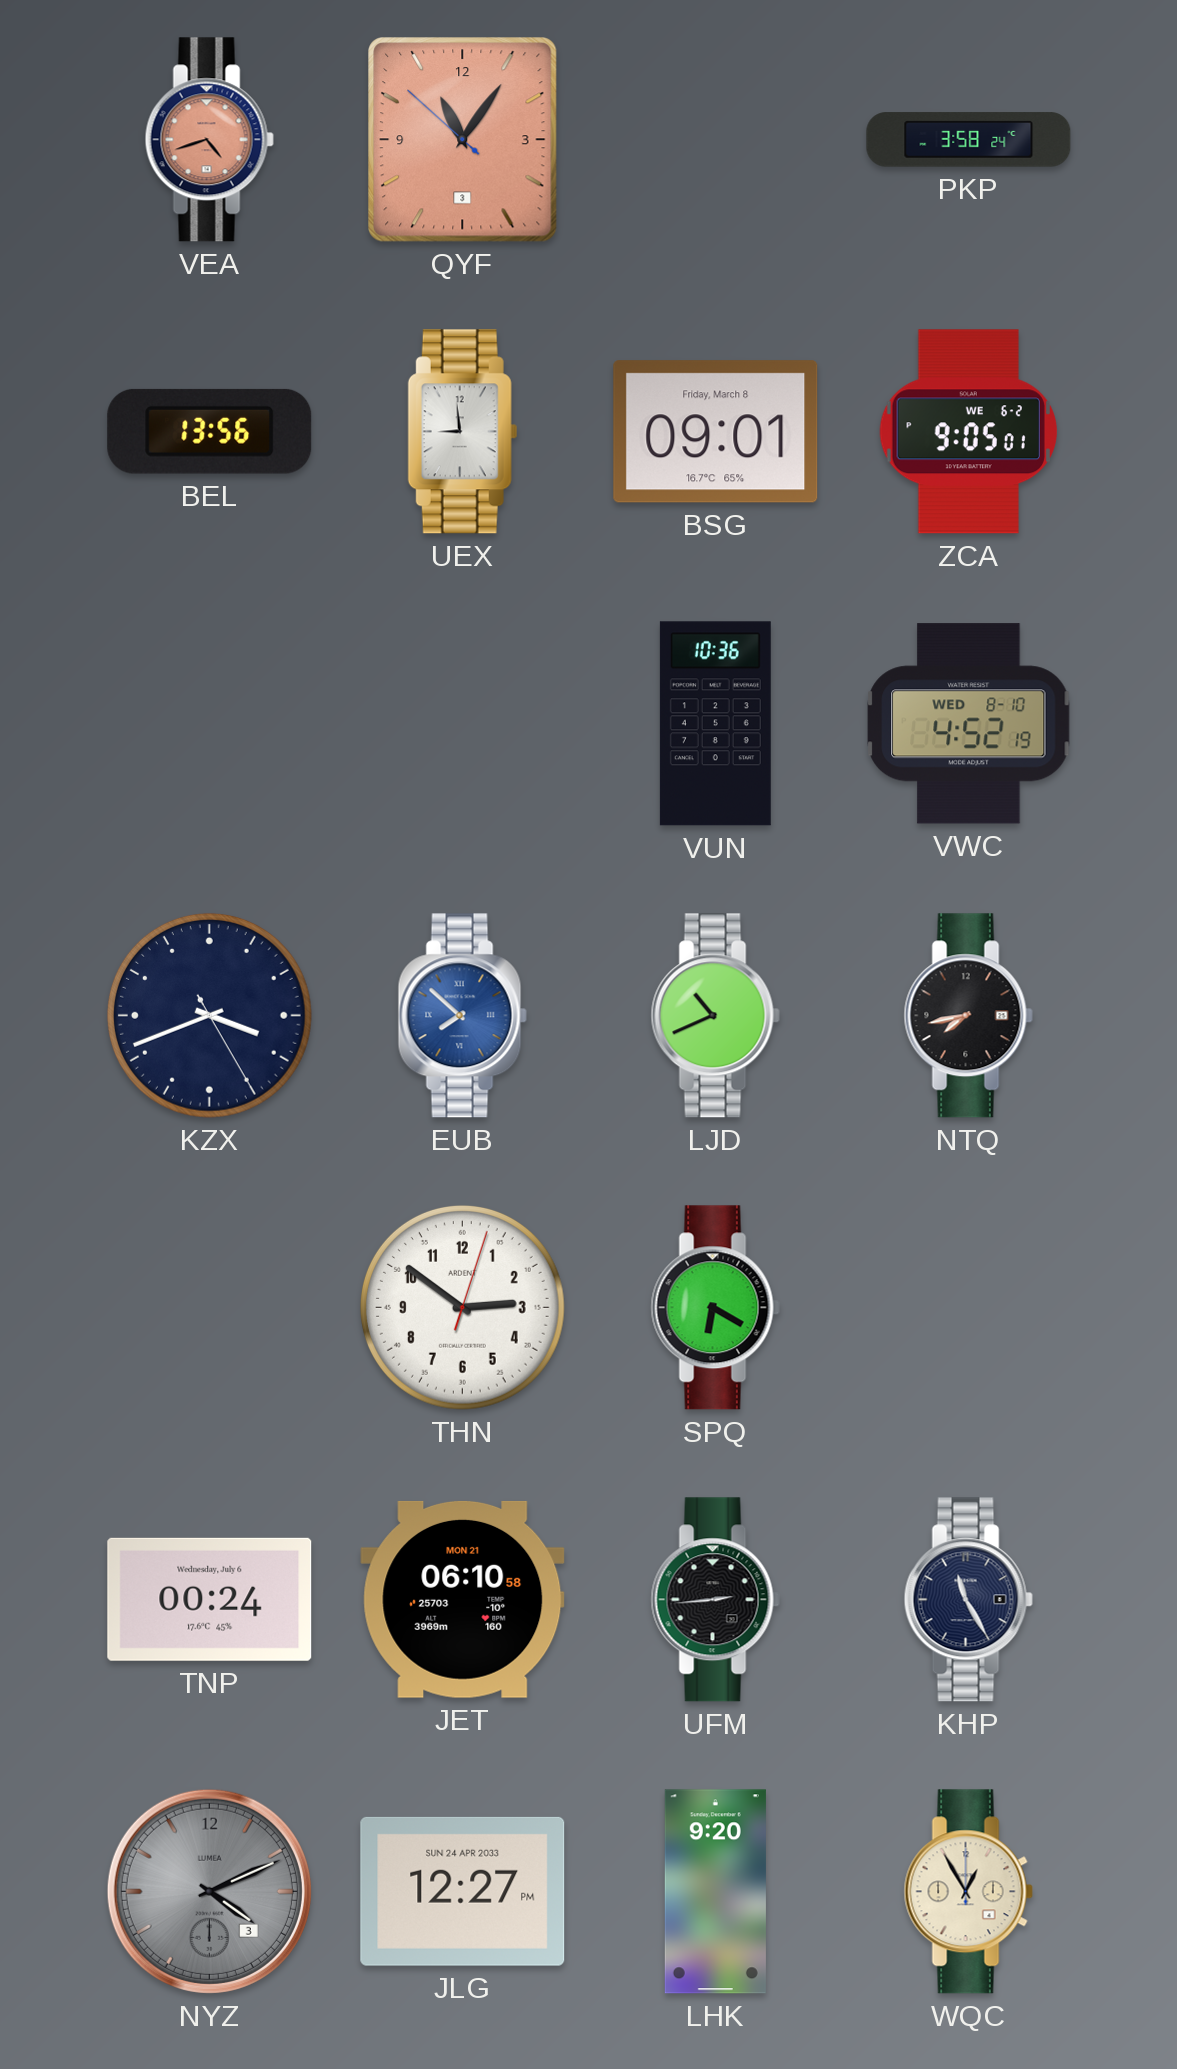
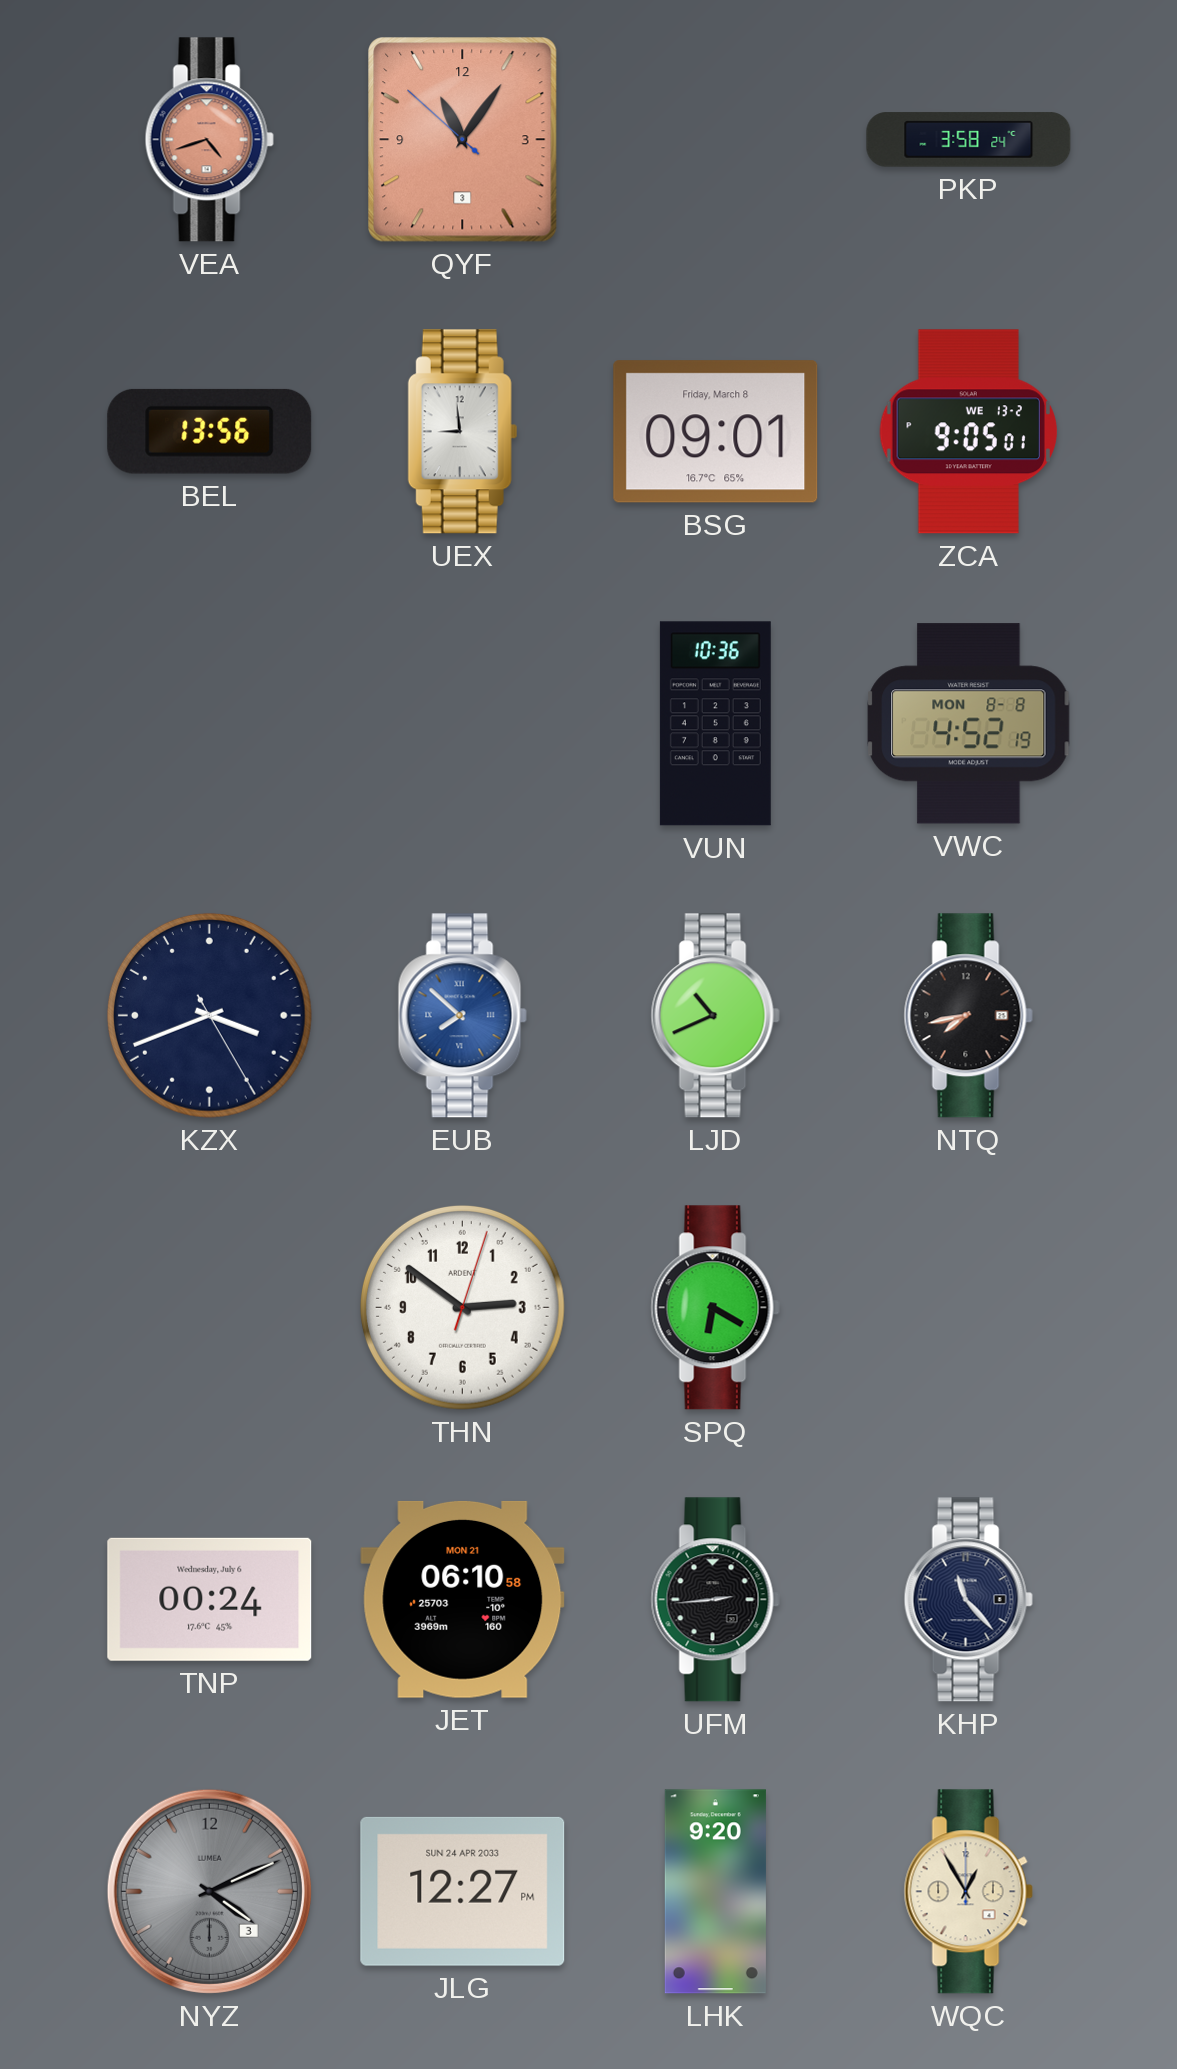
ZCA date: WE 6-2 -> WE 13-2 (968, 432)
VWC date: WED 8-10 -> MON 8-8 (969, 724)
KHP: 11:25 -> 11:23 (968, 1600)
